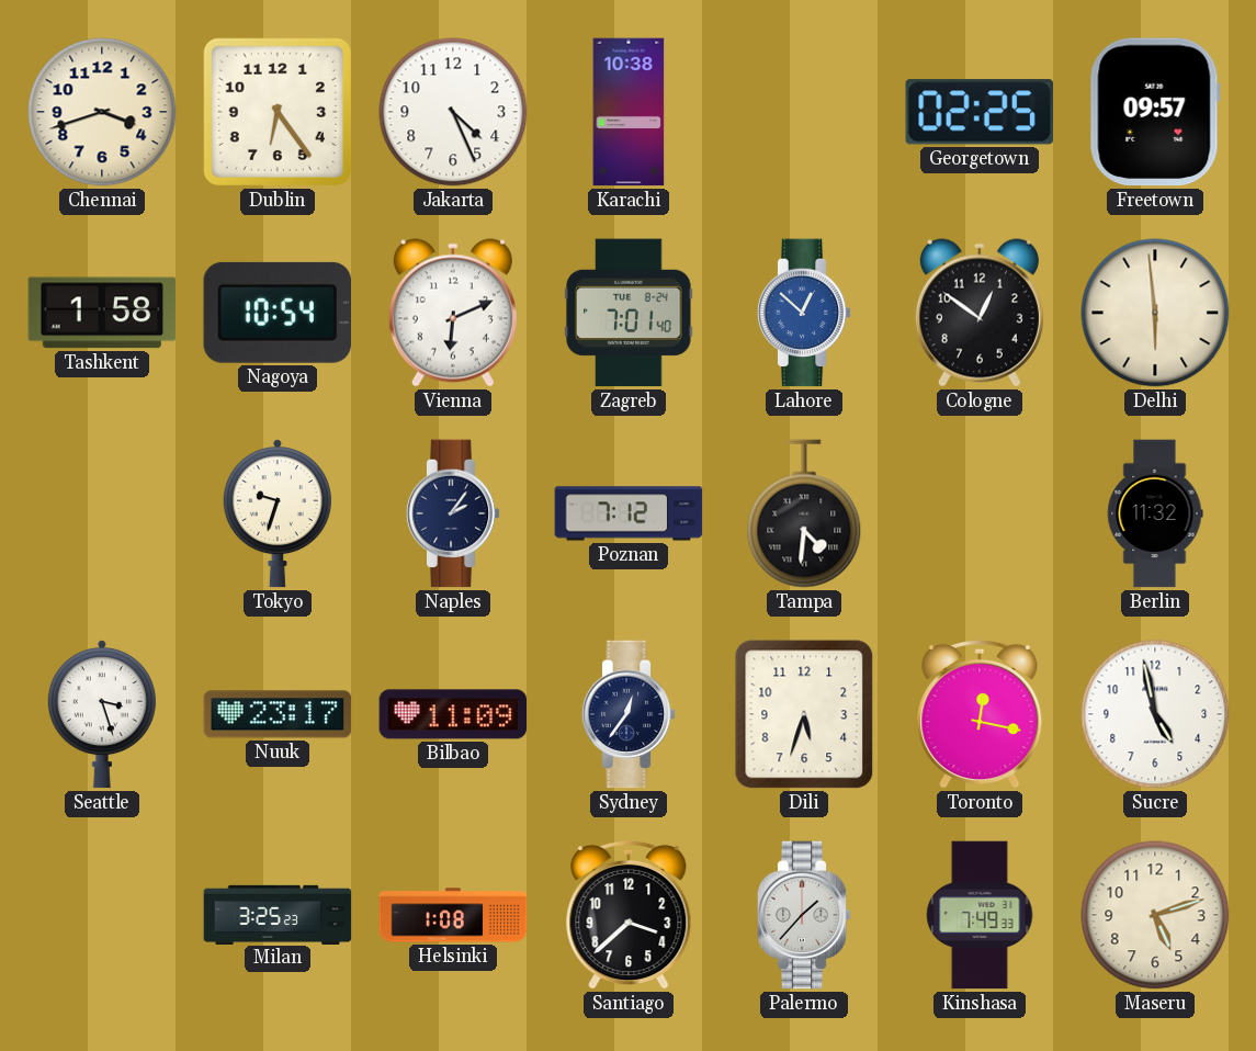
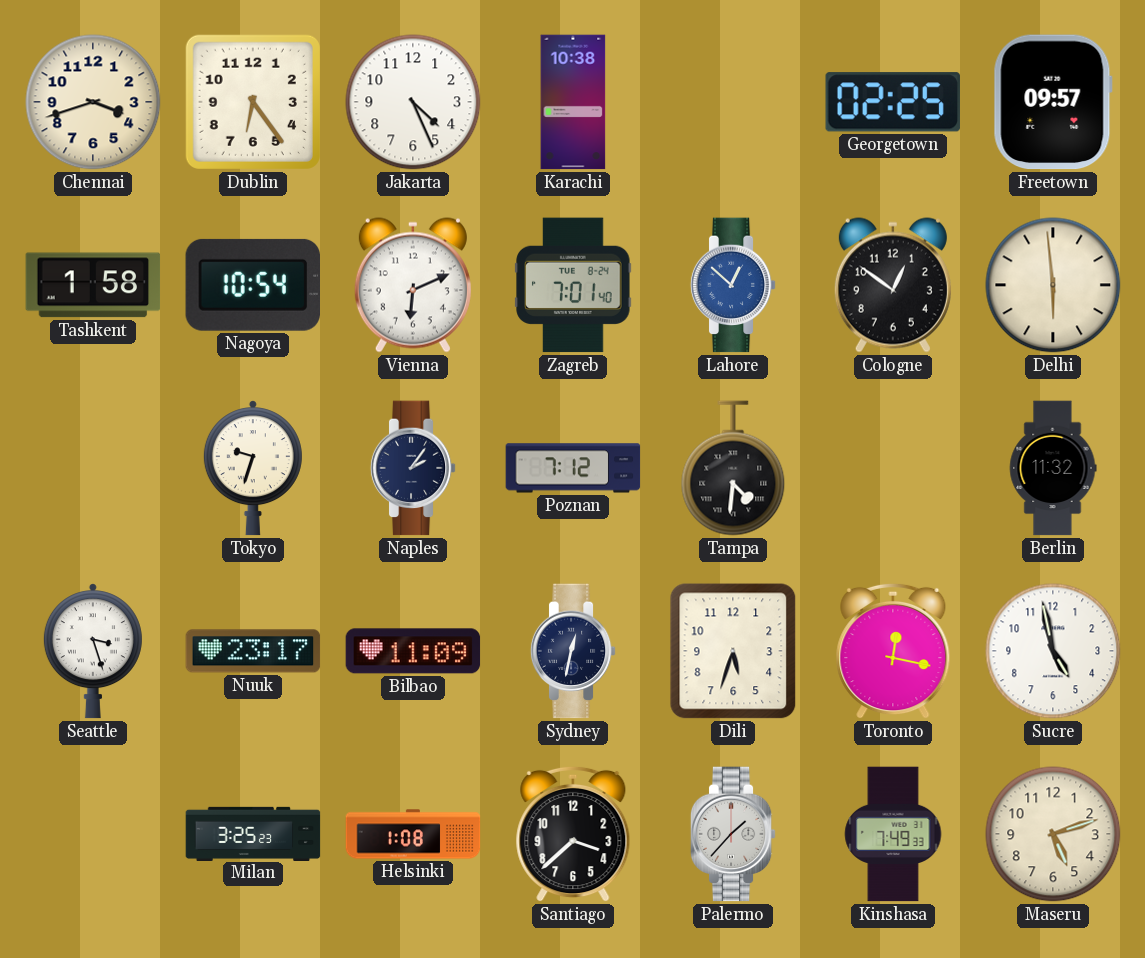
Sydney: 12:36 -> 12:32 (573, 651)
